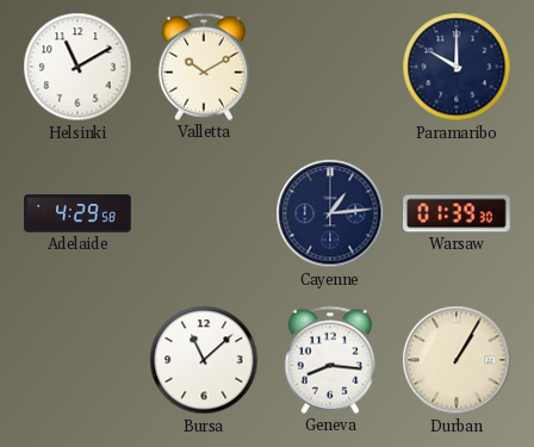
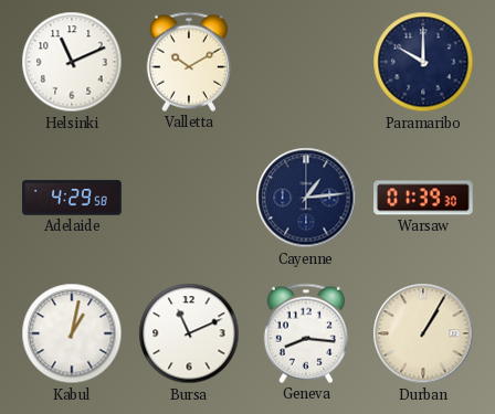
Helsinki: 11:10 -> 11:11 (72, 62)
Kabul: none -> 1:02 (72, 333)
Bursa: 11:08 -> 11:11 (189, 333)
